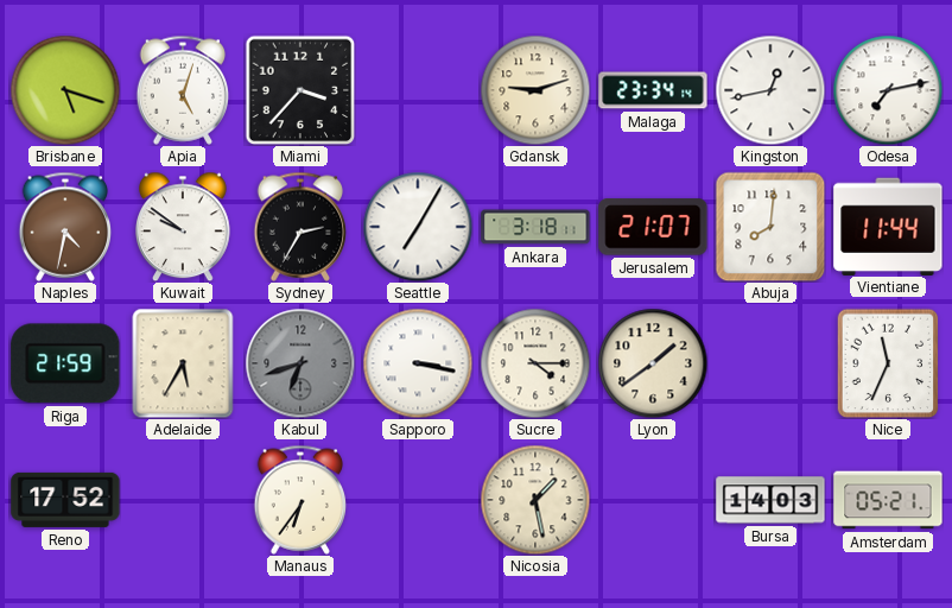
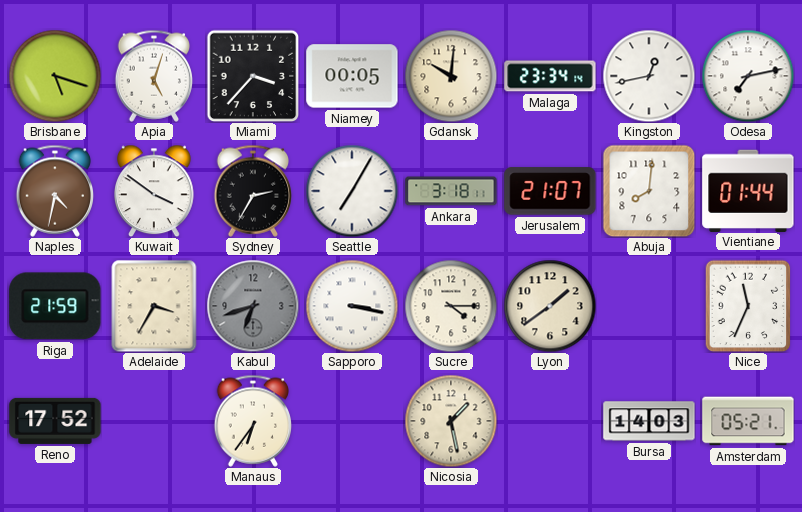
Niamey: none -> 00:05 (352, 76)
Gdansk: 9:12 -> 10:01 (451, 76)
Kuwait: 9:51 -> 3:51 (155, 191)
Vientiane: 11:44 -> 01:44 (748, 190)
Adelaide: 5:35 -> 3:35 (154, 306)
